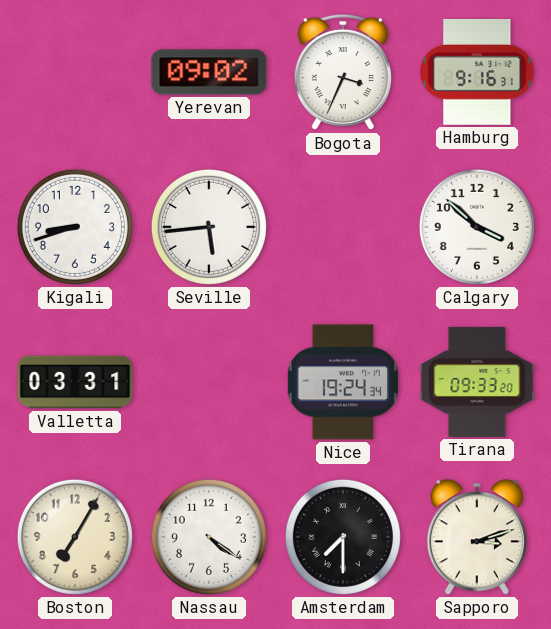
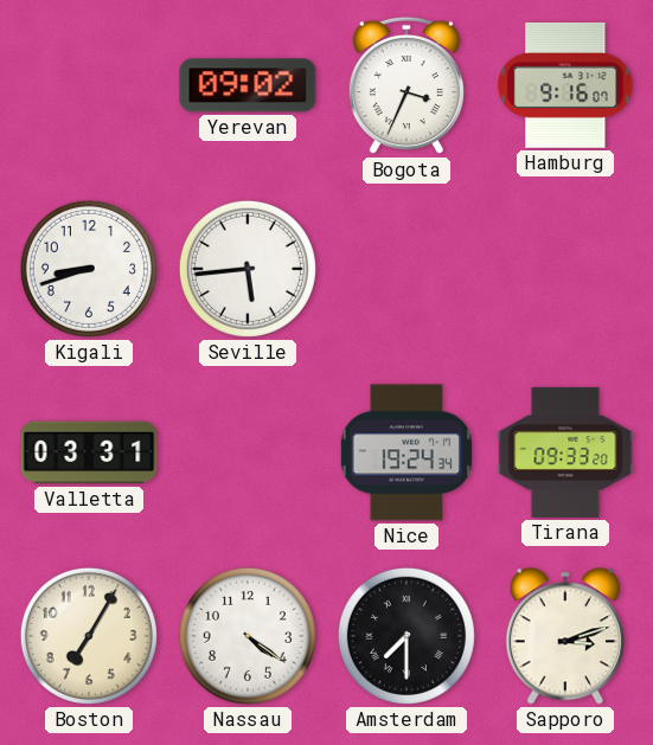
Hamburg: 9:16:31 -> 9:16:07 (565, 85)
Calgary: 3:52 -> none (477, 227)
